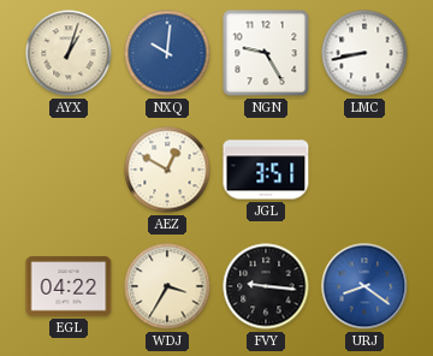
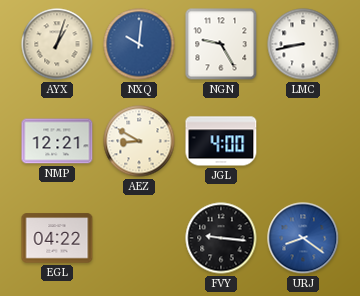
NMP: none -> 12:21 (57, 141)
AEZ: 12:50 -> 8:50 (139, 141)
JGL: 3:51 -> 4:00 (221, 141)
WDJ: 3:35 -> none (167, 286)
